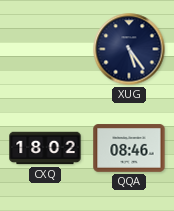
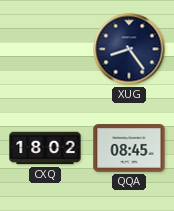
XUG: 5:24 -> 8:24 (129, 49)
QQA: 08:46 -> 08:45 (129, 148)
